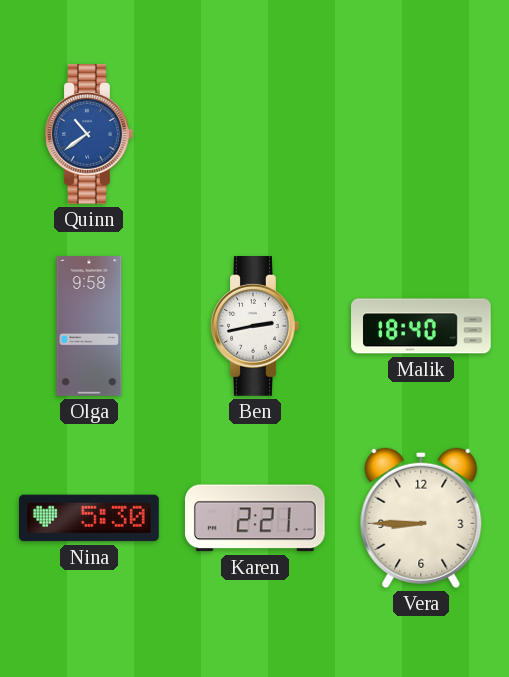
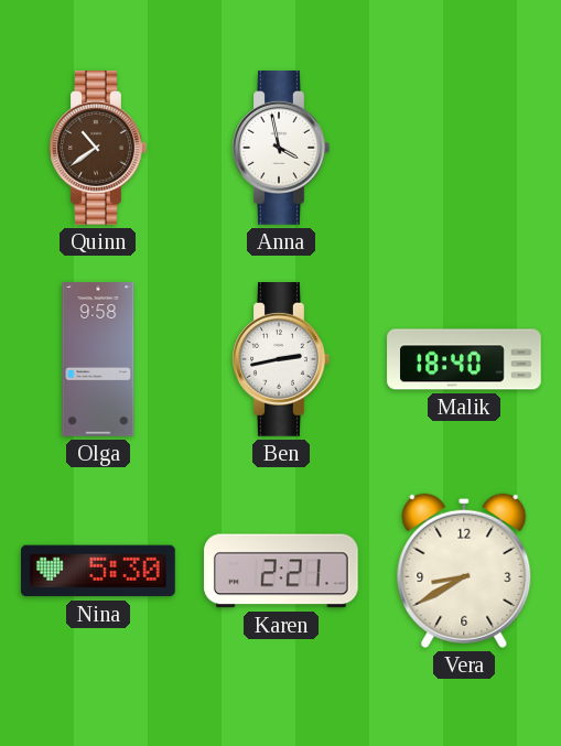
Quinn dial: blue -> brown (98, 149)
Anna: none -> 3:58 (281, 149)
Vera: 8:45 -> 8:40 (464, 571)
